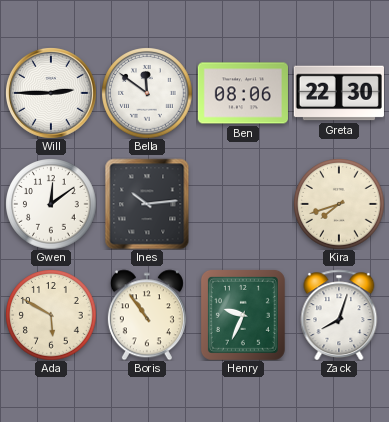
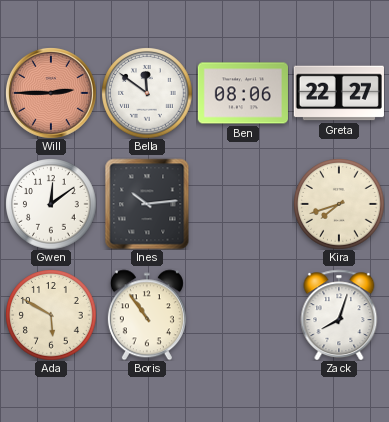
Will dial: white -> salmon (51, 93)
Greta: 22:30 -> 22:27 (339, 93)
Henry: 9:34 -> none (243, 315)
